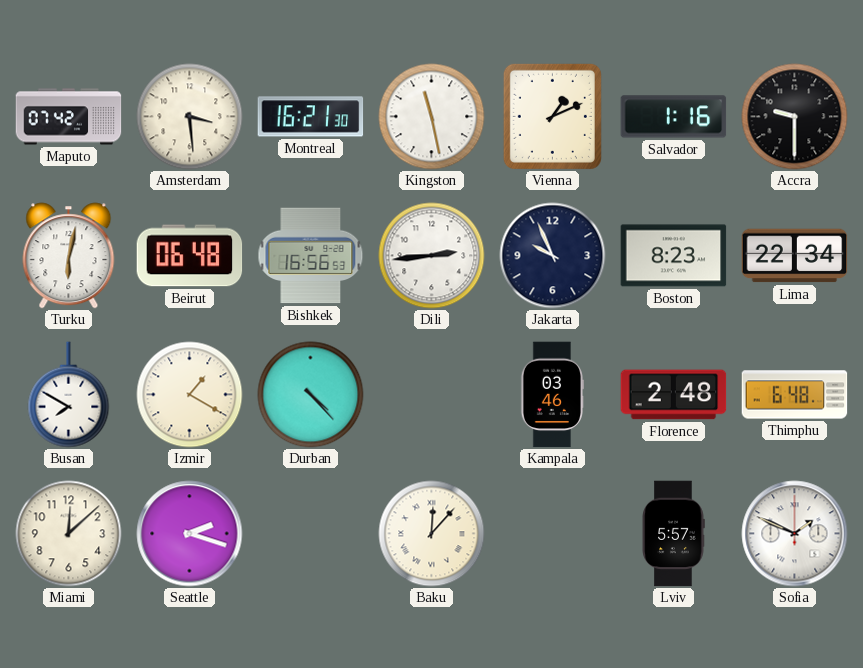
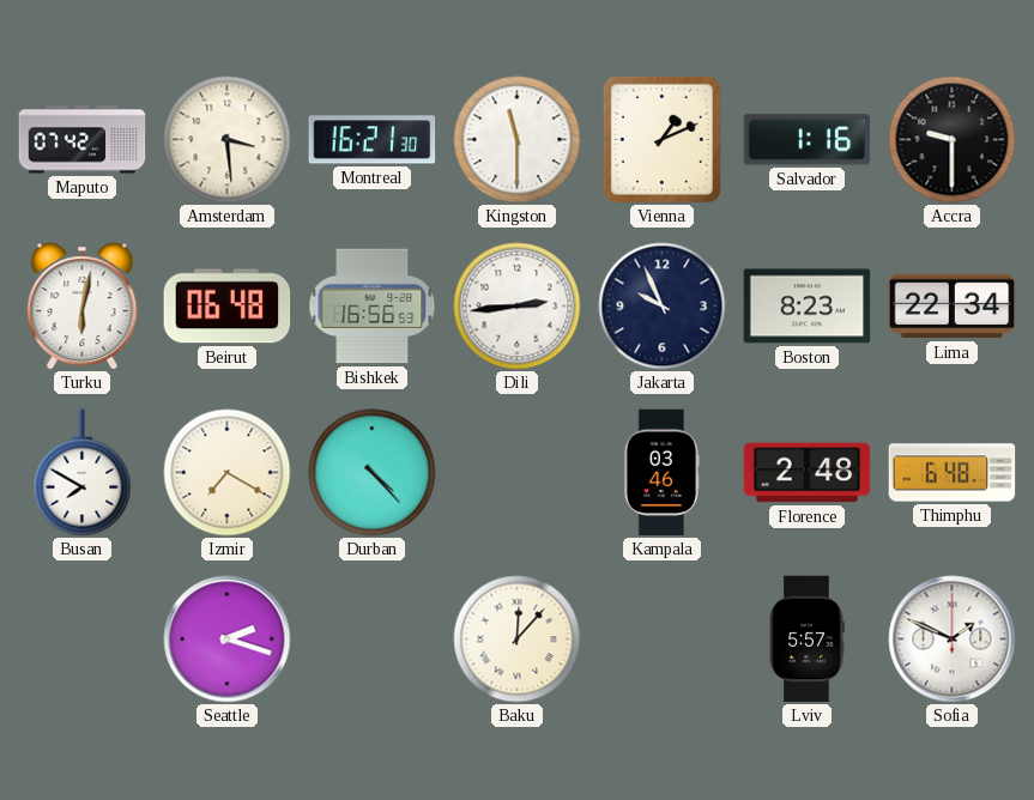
Kingston: 11:28 -> 11:30 (518, 140)
Izmir: 1:20 -> 7:20 (228, 473)
Miami: 12:08 -> none (69, 534)
